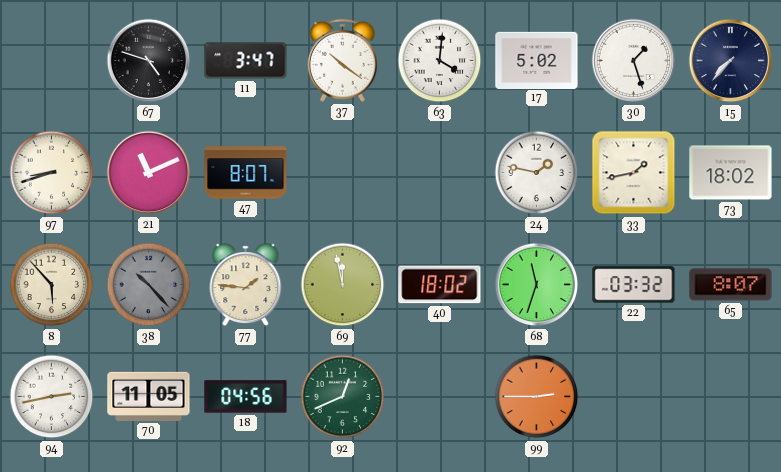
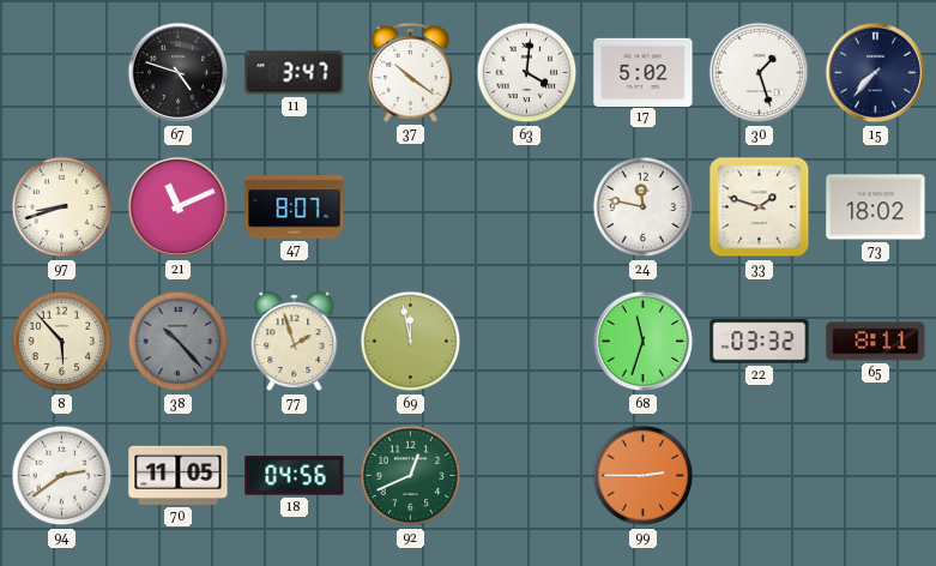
24: 1:47 -> 11:47 (644, 207)
33: 1:43 -> 1:48 (760, 207)
77: 1:46 -> 1:57 (295, 342)
40: 18:02 -> none (440, 285)
65: 8:07 -> 8:11 (876, 342)
94: 2:43 -> 2:39 (62, 476)
